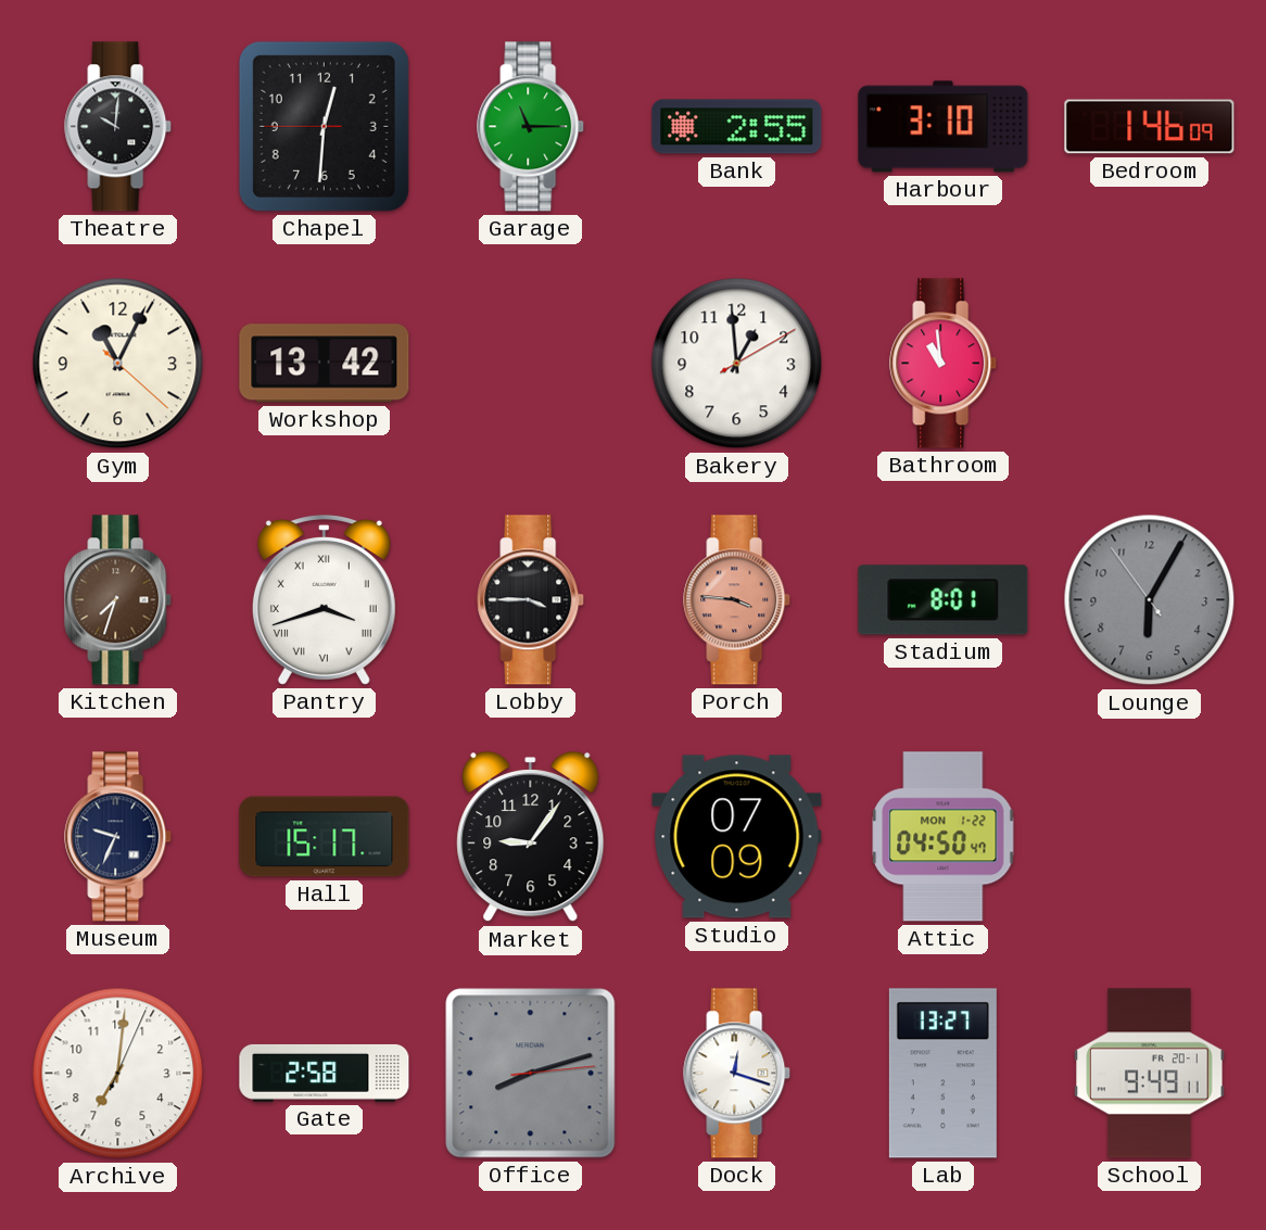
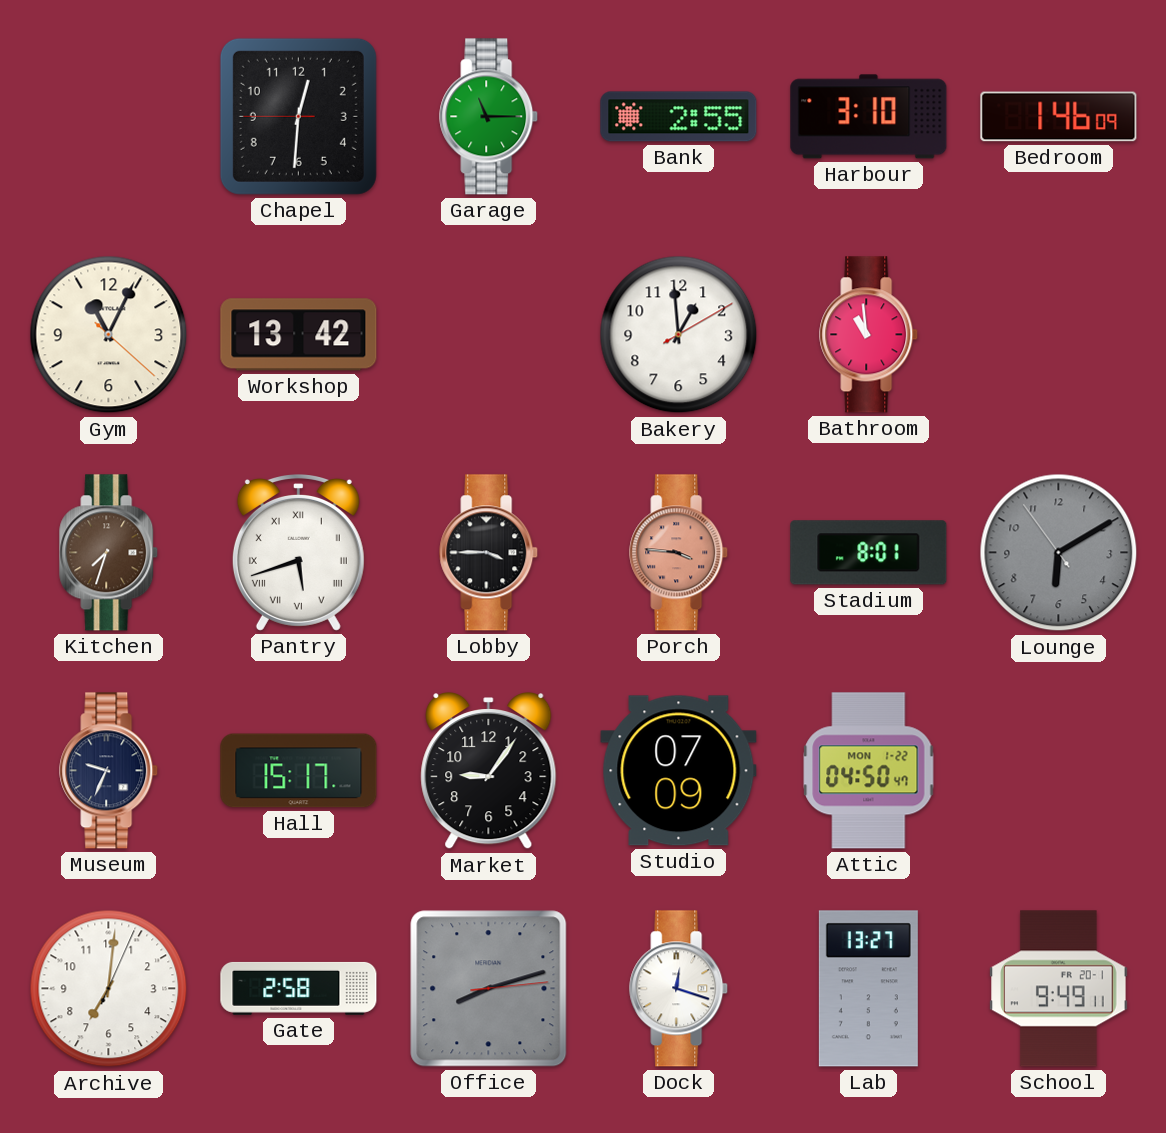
Theatre: 10:01 -> none (118, 127)
Pantry: 3:42 -> 5:42 (298, 553)
Lounge: 6:04 -> 6:09 (1059, 553)
